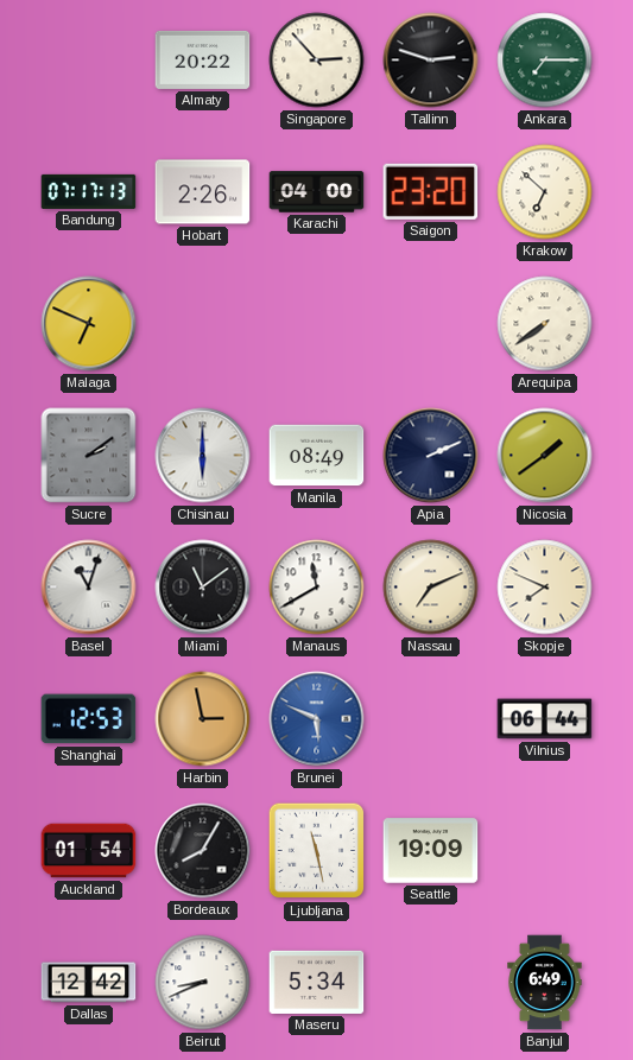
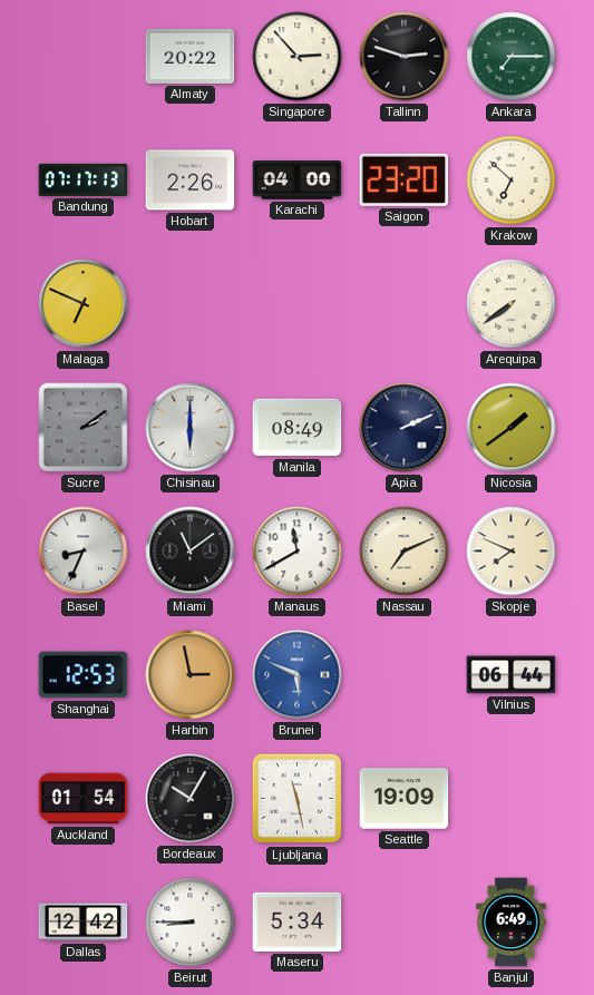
Basel: 11:03 -> 8:34 (84, 552)
Bordeaux: 8:05 -> 10:05 (191, 799)
Beirut: 8:41 -> 8:45 (191, 923)
